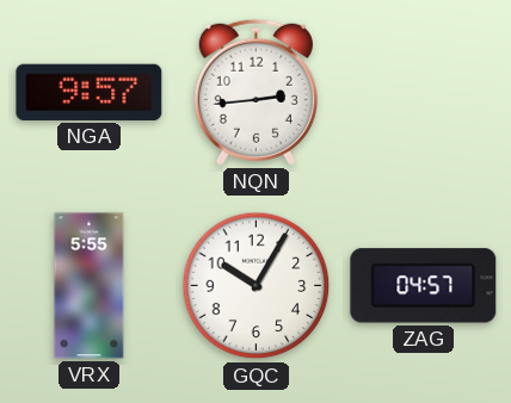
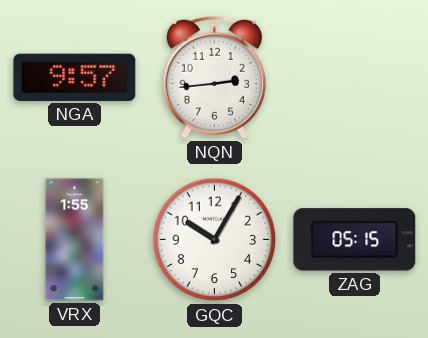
VRX: 5:55 -> 1:55 (75, 240)
ZAG: 04:57 -> 05:15 (355, 240)
